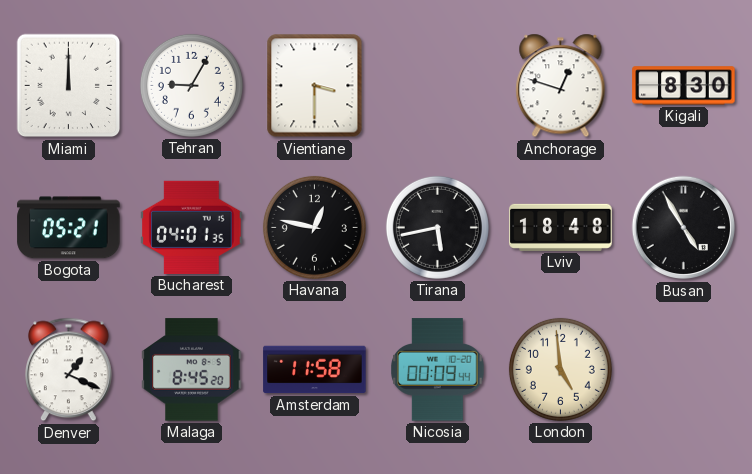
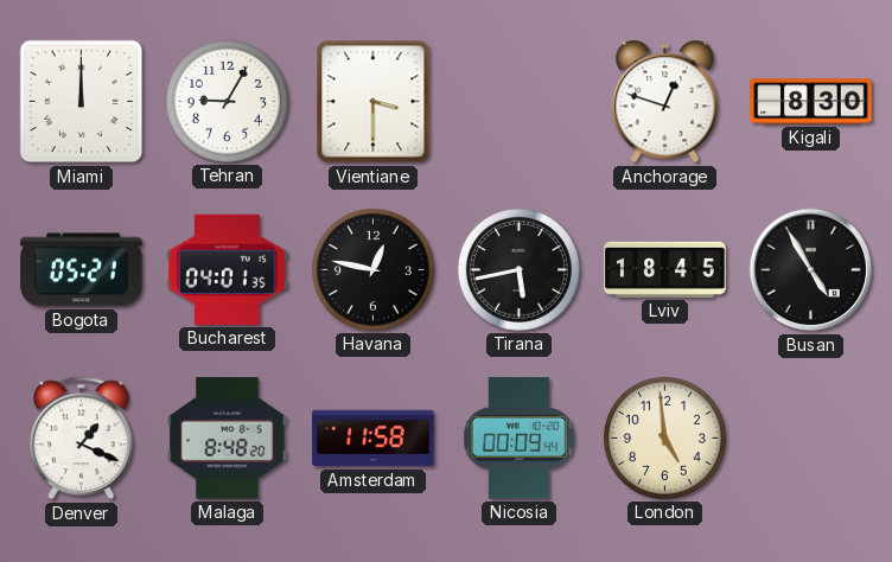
Lviv: 18:48 -> 18:45 (665, 269)
Malaga: 8:45 -> 8:48 (228, 439)
